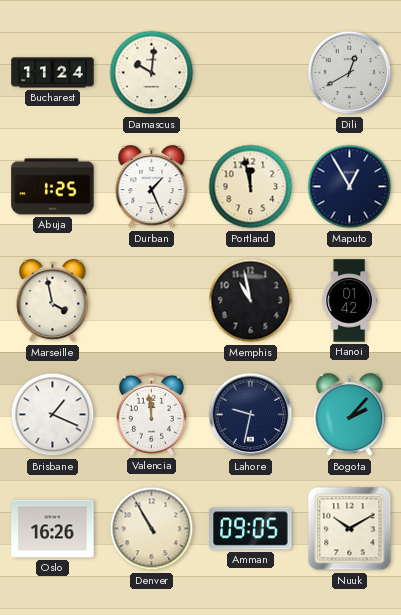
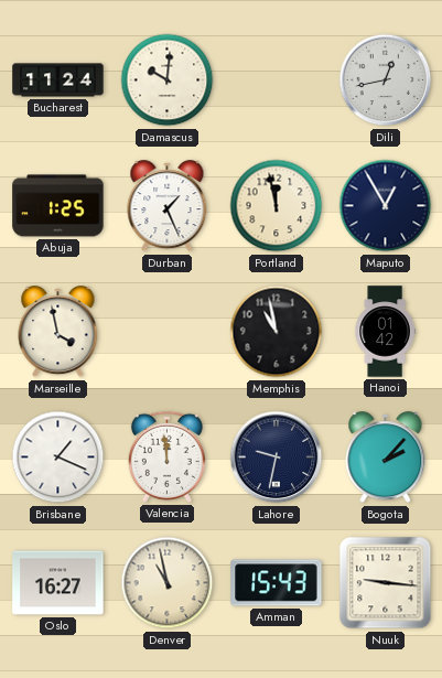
Dili: 12:40 -> 12:43 (386, 80)
Oslo: 16:26 -> 16:27 (58, 583)
Denver: 10:55 -> 10:58 (168, 583)
Amman: 09:05 -> 15:43 (277, 583)
Nuuk: 10:10 -> 9:16 (386, 583)
